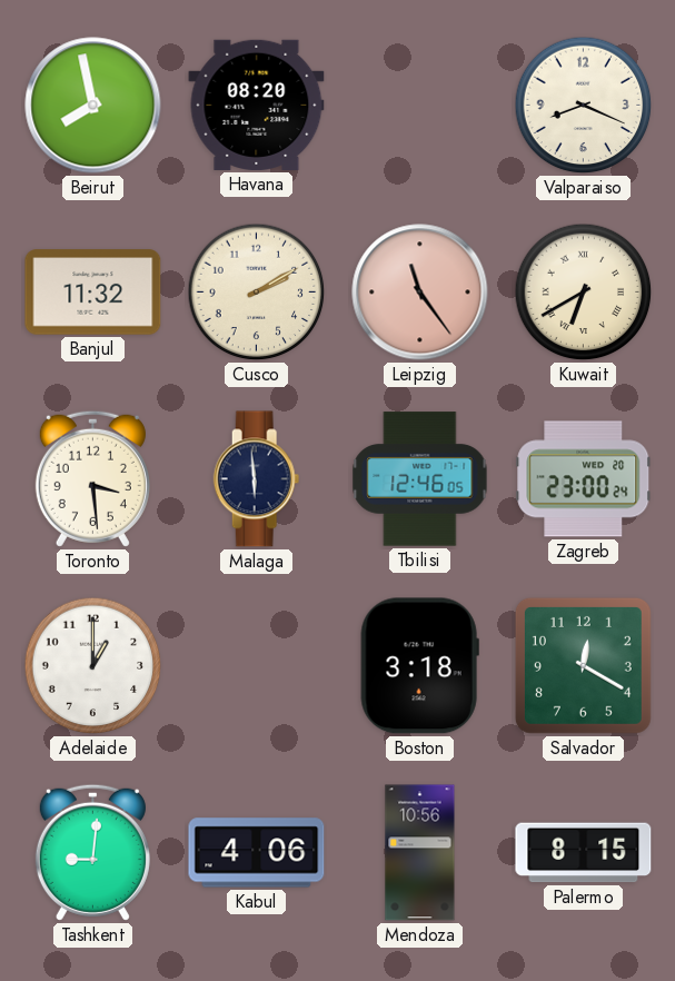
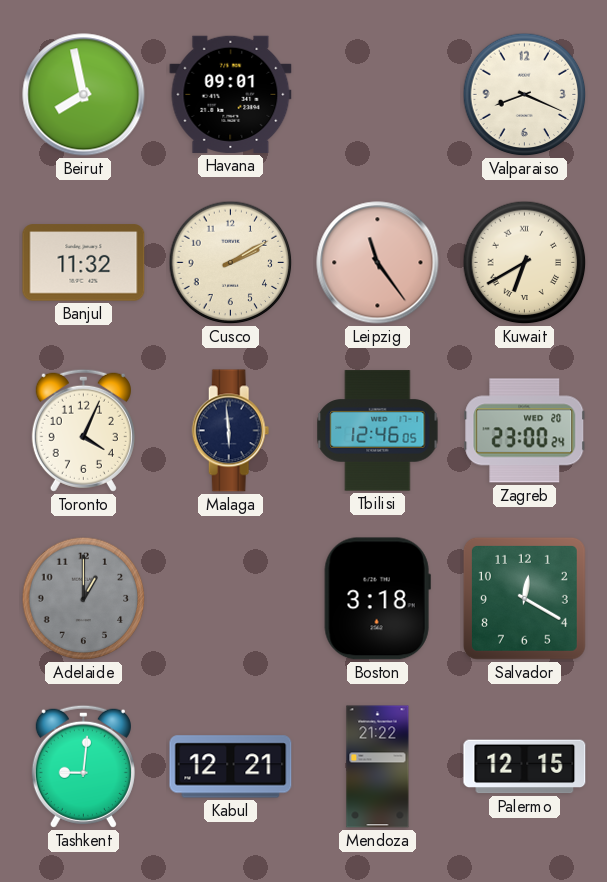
Havana: 08:20 -> 09:01 (231, 94)
Toronto: 3:29 -> 4:04 (83, 430)
Adelaide dial: white -> grey (84, 599)
Kabul: 4:06 -> 12:21 (231, 767)
Mendoza: 10:56 -> 21:22 (378, 767)
Palermo: 8:15 -> 12:15 (525, 767)
